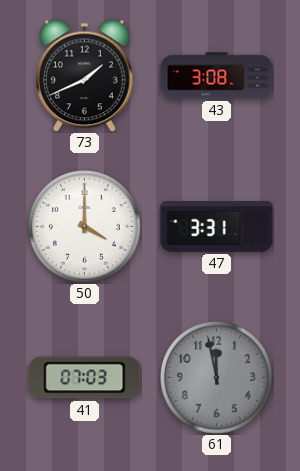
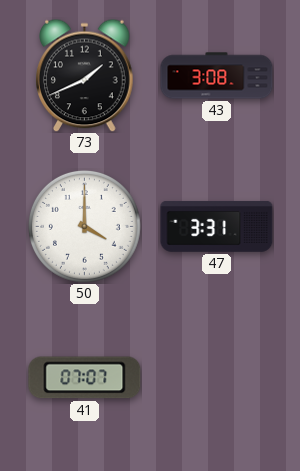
41: 07:03 -> 07:07 (85, 378)
61: 11:58 -> none (216, 377)
